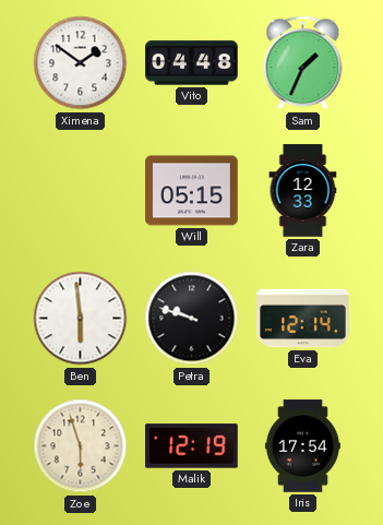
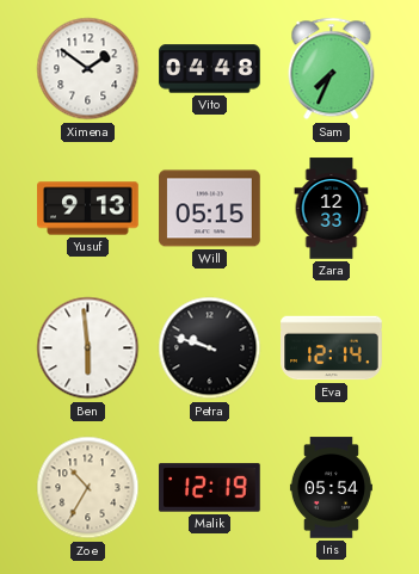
Sam: 1:34 -> 7:34 (332, 69)
Yusuf: none -> 9:13 (88, 209)
Zoe: 5:57 -> 10:35 (88, 488)
Iris: 17:54 -> 05:54 (331, 488)
